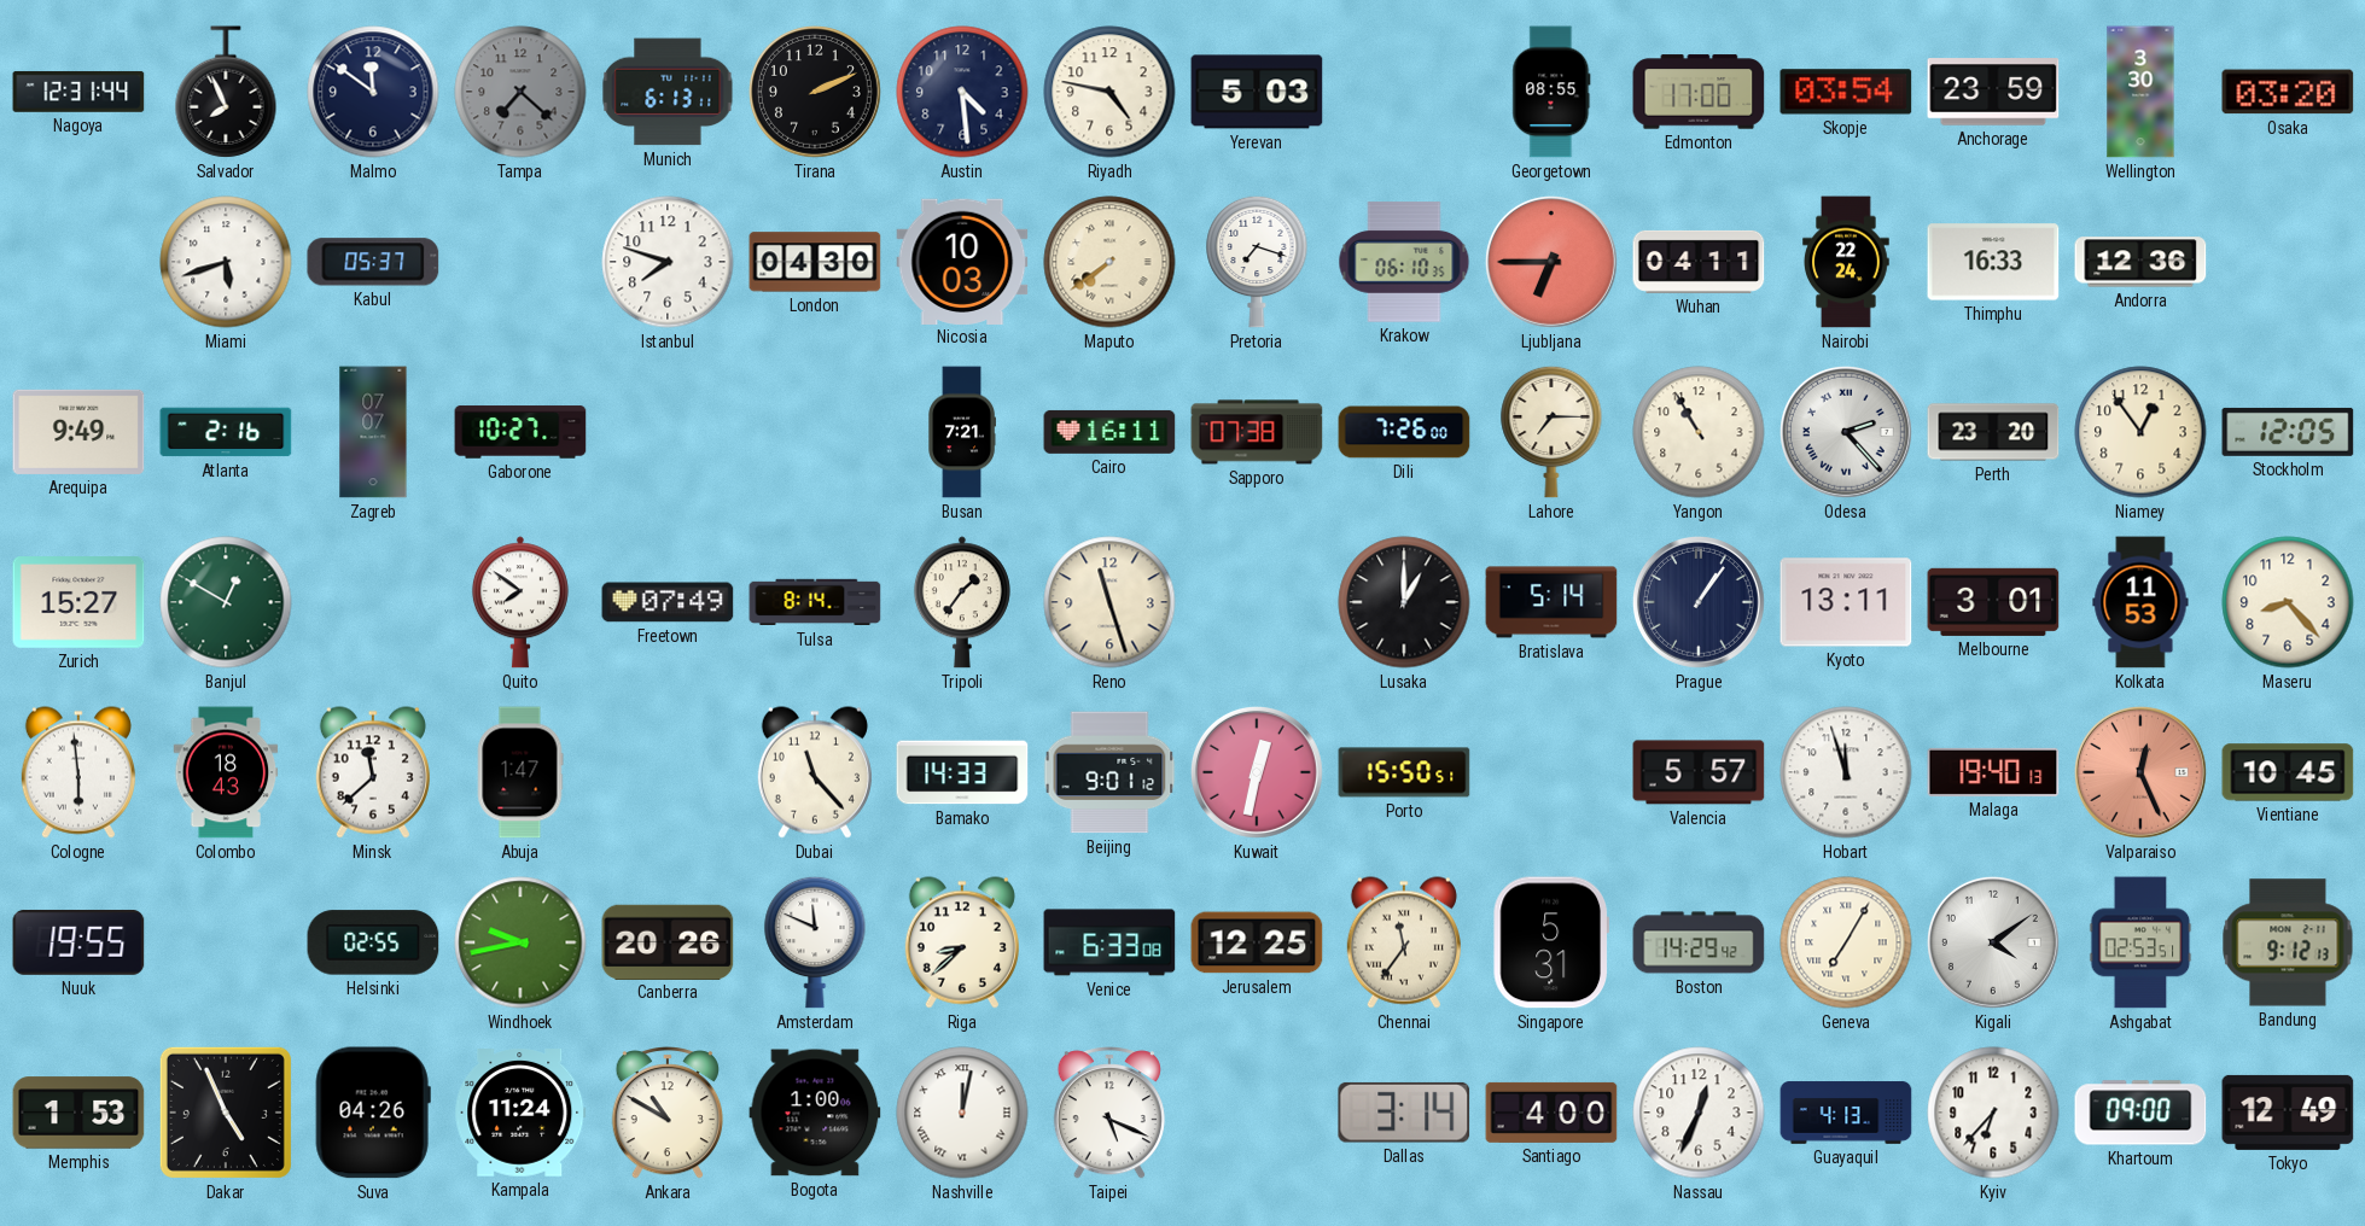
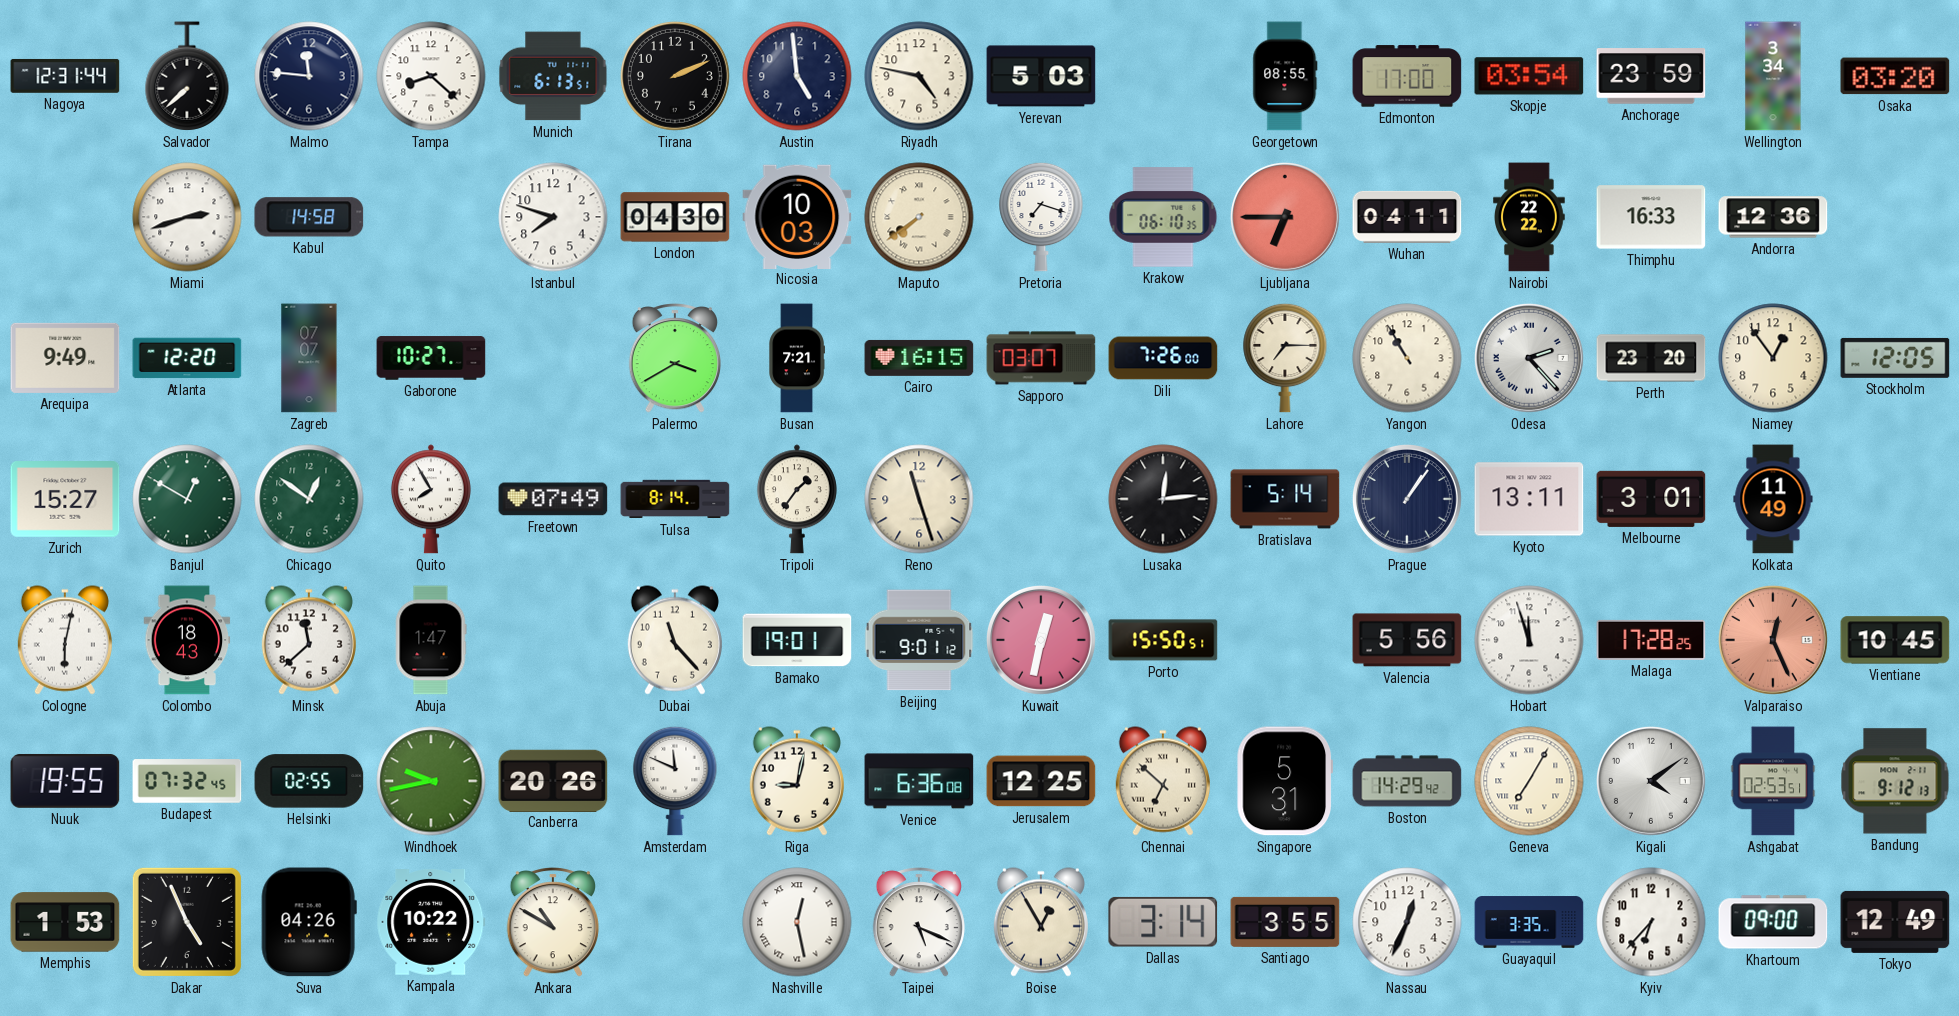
Salvador: 7:56 -> 7:38 (187, 76)
Malmo: 11:51 -> 11:46 (309, 76)
Tampa: 7:22 -> 8:22 (431, 76)
Tampa dial: grey -> white (431, 76)
Munich: 6:13:11 -> 6:13:51 (553, 76)
Austin: 4:29 -> 4:59 (797, 76)
Wellington: 3:30 -> 3:34 (1773, 76)
Miami: 5:42 -> 2:42 (187, 217)
Kabul: 05:37 -> 14:58 (309, 217)
Nairobi: 22:24 -> 22:22 (1529, 217)
Atlanta: 2:16 -> 12:20 (187, 358)
Palermo: none -> 3:40 (675, 358)
Cairo: 16:11 -> 16:15 (919, 358)
Sapporo: 07:38 -> 03:07 (1041, 358)
Chicago: none -> 12:51 (309, 499)
Quito: 7:51 -> 7:55 (431, 499)
Lusaka: 1:00 -> 12:14 (1163, 499)
Kolkata: 11:53 -> 11:49 (1773, 499)
Maseru: 8:23 -> none (2288, 602)
Cologne: 5:59 -> 6:02 (65, 640)
Bamako: 14:33 -> 19:01 (797, 640)
Valencia: 5:57 -> 5:56 (1407, 640)
Malaga: 19:40 -> 17:28 (1651, 640)
Budapest: none -> 07:32 (187, 781)
Riga: 8:38 -> 9:02 (797, 781)
Venice: 6:33 -> 6:36 (919, 781)
Chennai: 11:36 -> 6:52 (1163, 781)
Kampala: 11:24 -> 10:22 (431, 923)
Bogota: 1:00 -> none (815, 1113)
Nashville: 12:02 -> 12:28 (797, 922)
Boise: none -> 12:55 (1041, 922)
Santiago: 4:00 -> 3:55 (1285, 922)
Guayaquil: 4:13 -> 3:35 (1529, 922)
